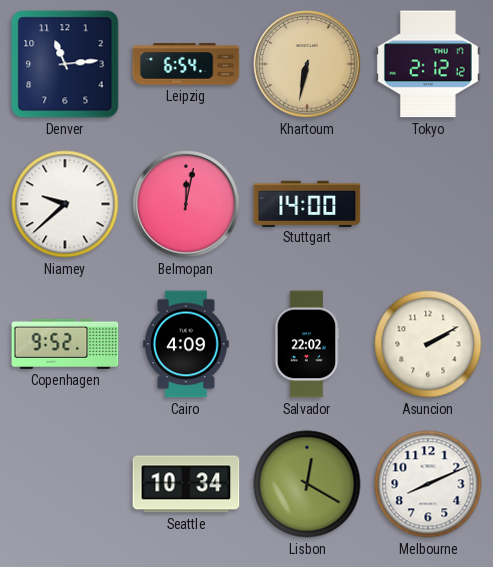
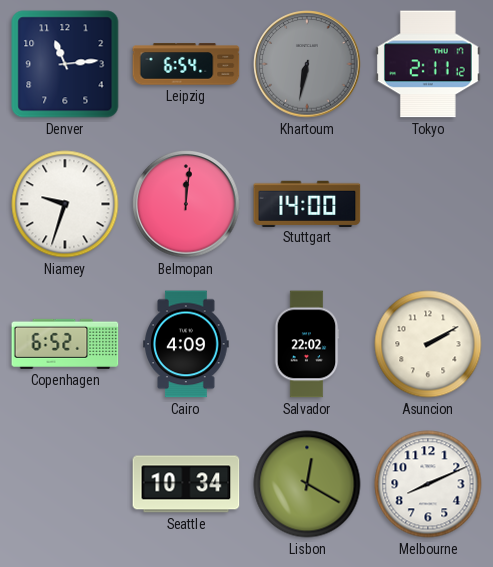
Khartoum dial: champagne -> grey (307, 64)
Tokyo: 2:12 -> 2:11 (429, 64)
Niamey: 9:38 -> 9:33 (65, 204)
Belmopan: 12:02 -> 12:01 (186, 204)
Copenhagen: 9:52 -> 6:52 (65, 344)
